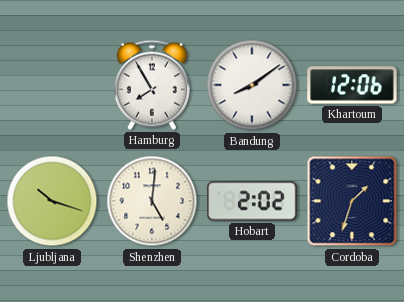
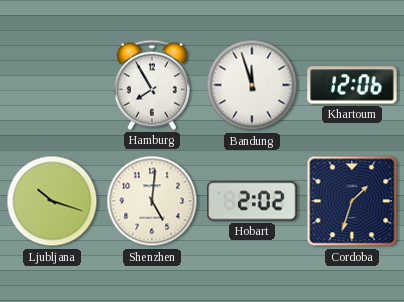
Bandung: 8:09 -> 11:57 (252, 85)
